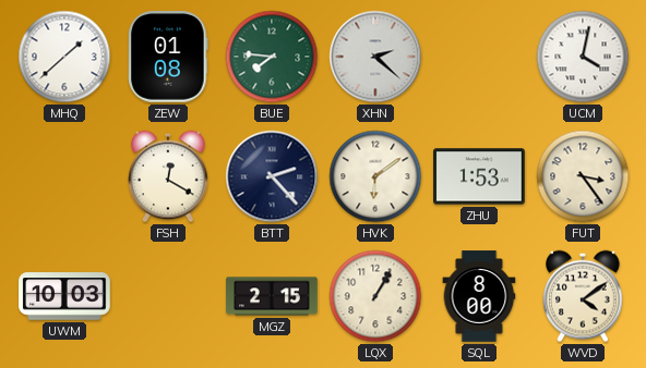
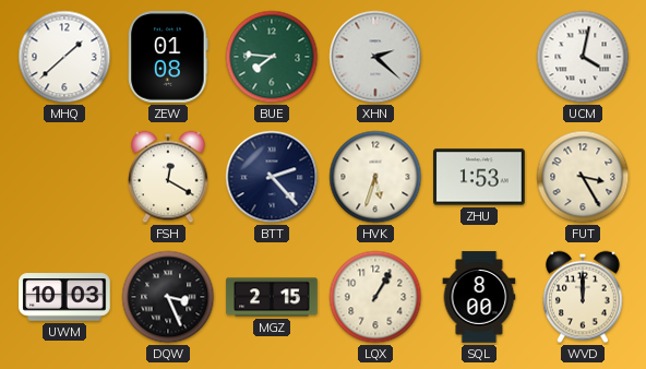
HVK: 6:09 -> 5:33 (375, 177)
FUT: 3:24 -> 3:25 (583, 177)
DQW: none -> 3:26 (168, 297)
WVD: 4:09 -> 12:00 (583, 297)
